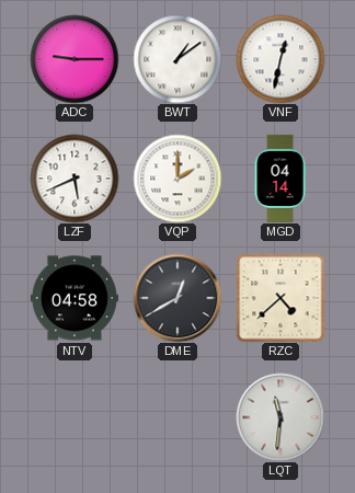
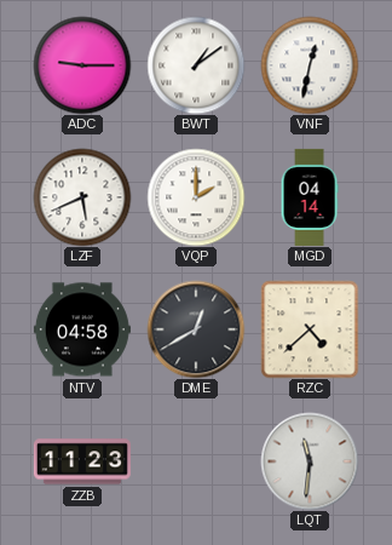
ZZB: none -> 11:23 (82, 461)
